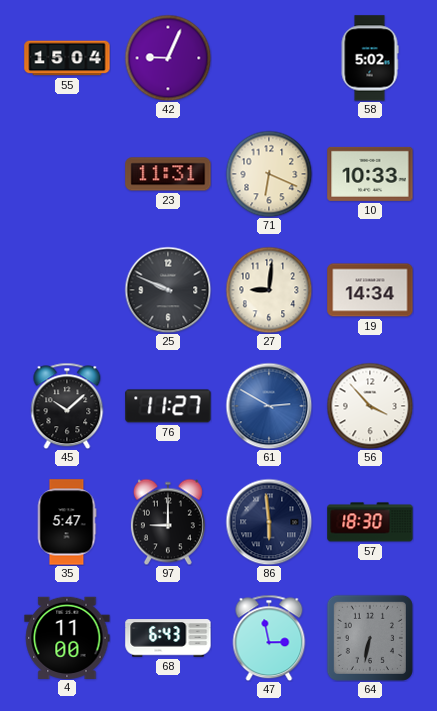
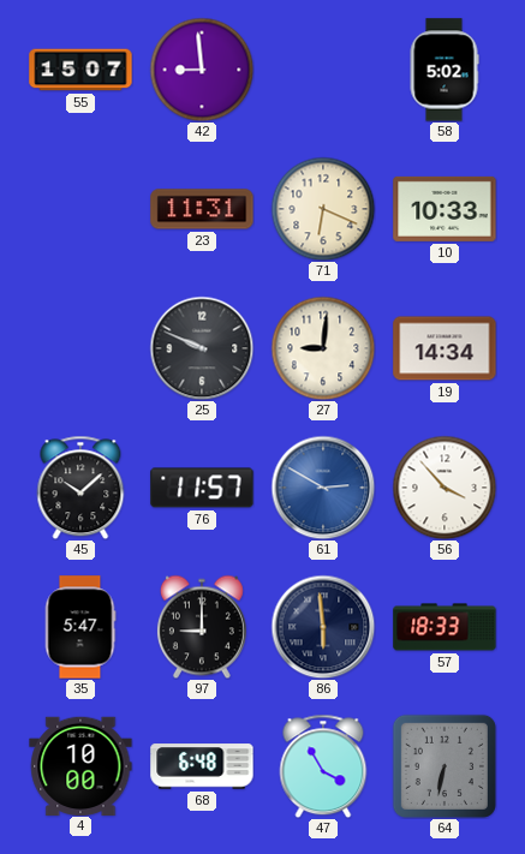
55: 15:04 -> 15:07 (80, 70)
42: 9:04 -> 8:59 (202, 70)
76: 11:27 -> 11:57 (202, 488)
57: 18:30 -> 18:33 (445, 627)
4: 11:00 -> 10:00 (80, 765)
68: 6:43 -> 6:48 (202, 766)
47: 2:58 -> 3:55 (323, 766)
